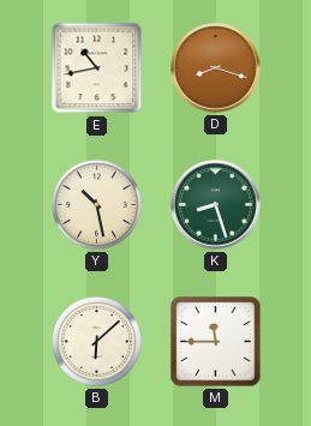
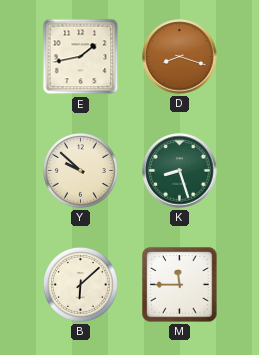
E: 10:43 -> 1:43 (81, 57)
Y: 10:28 -> 9:52 (80, 170)
